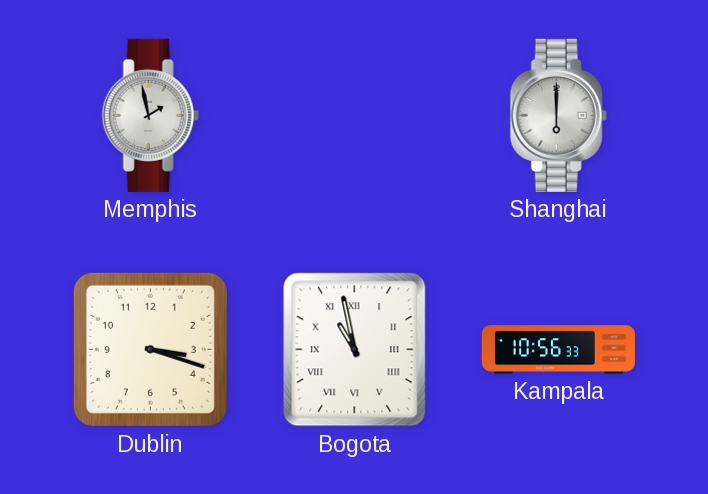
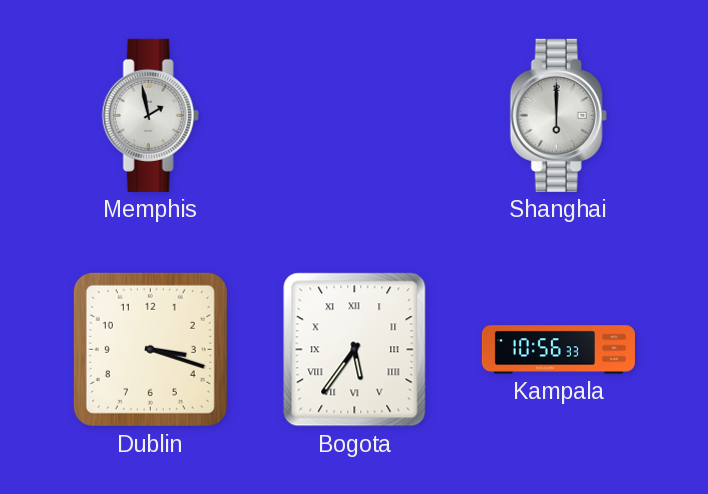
Bogota: 10:58 -> 5:36 (355, 350)
